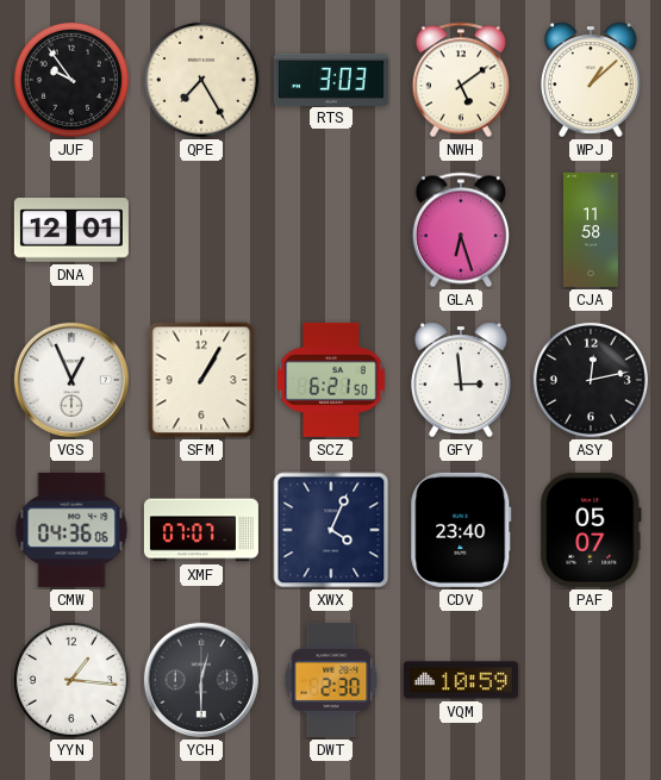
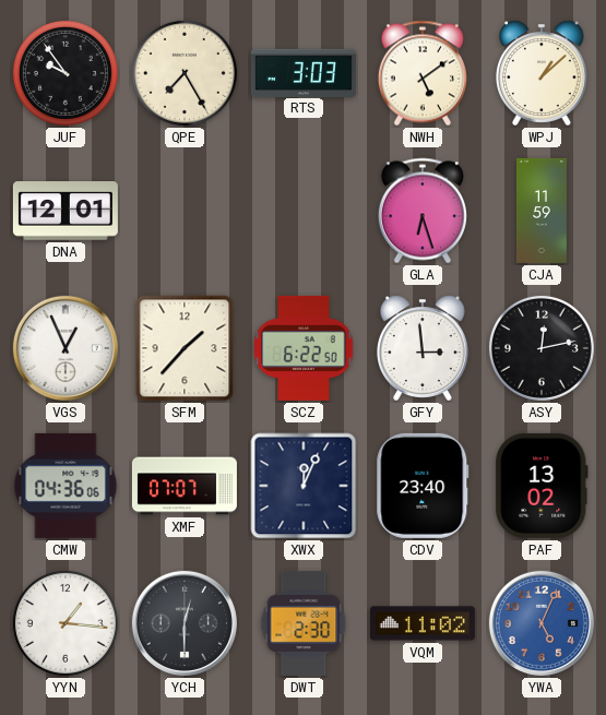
CJA: 11:58 -> 11:59 (542, 211)
SFM: 1:05 -> 1:37 (185, 348)
SCZ: 6:21 -> 6:22 (304, 348)
XWX: 4:04 -> 12:04 (304, 486)
PAF: 05:07 -> 13:02 (543, 486)
VQM: 10:59 -> 11:02 (423, 623)
YWA: none -> 5:04 (542, 623)
